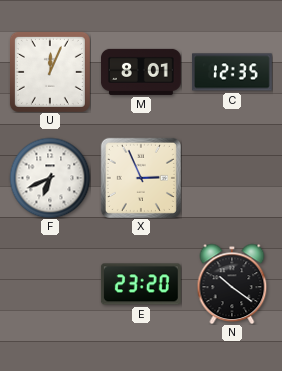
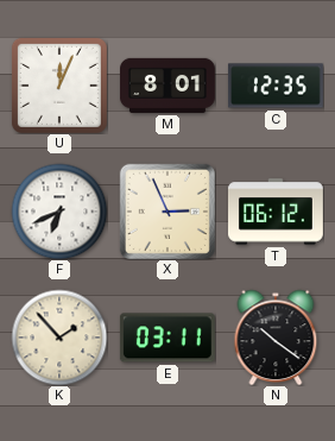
T: none -> 06:12 (277, 212)
K: none -> 1:53 (59, 338)
E: 23:20 -> 03:11 (167, 338)
